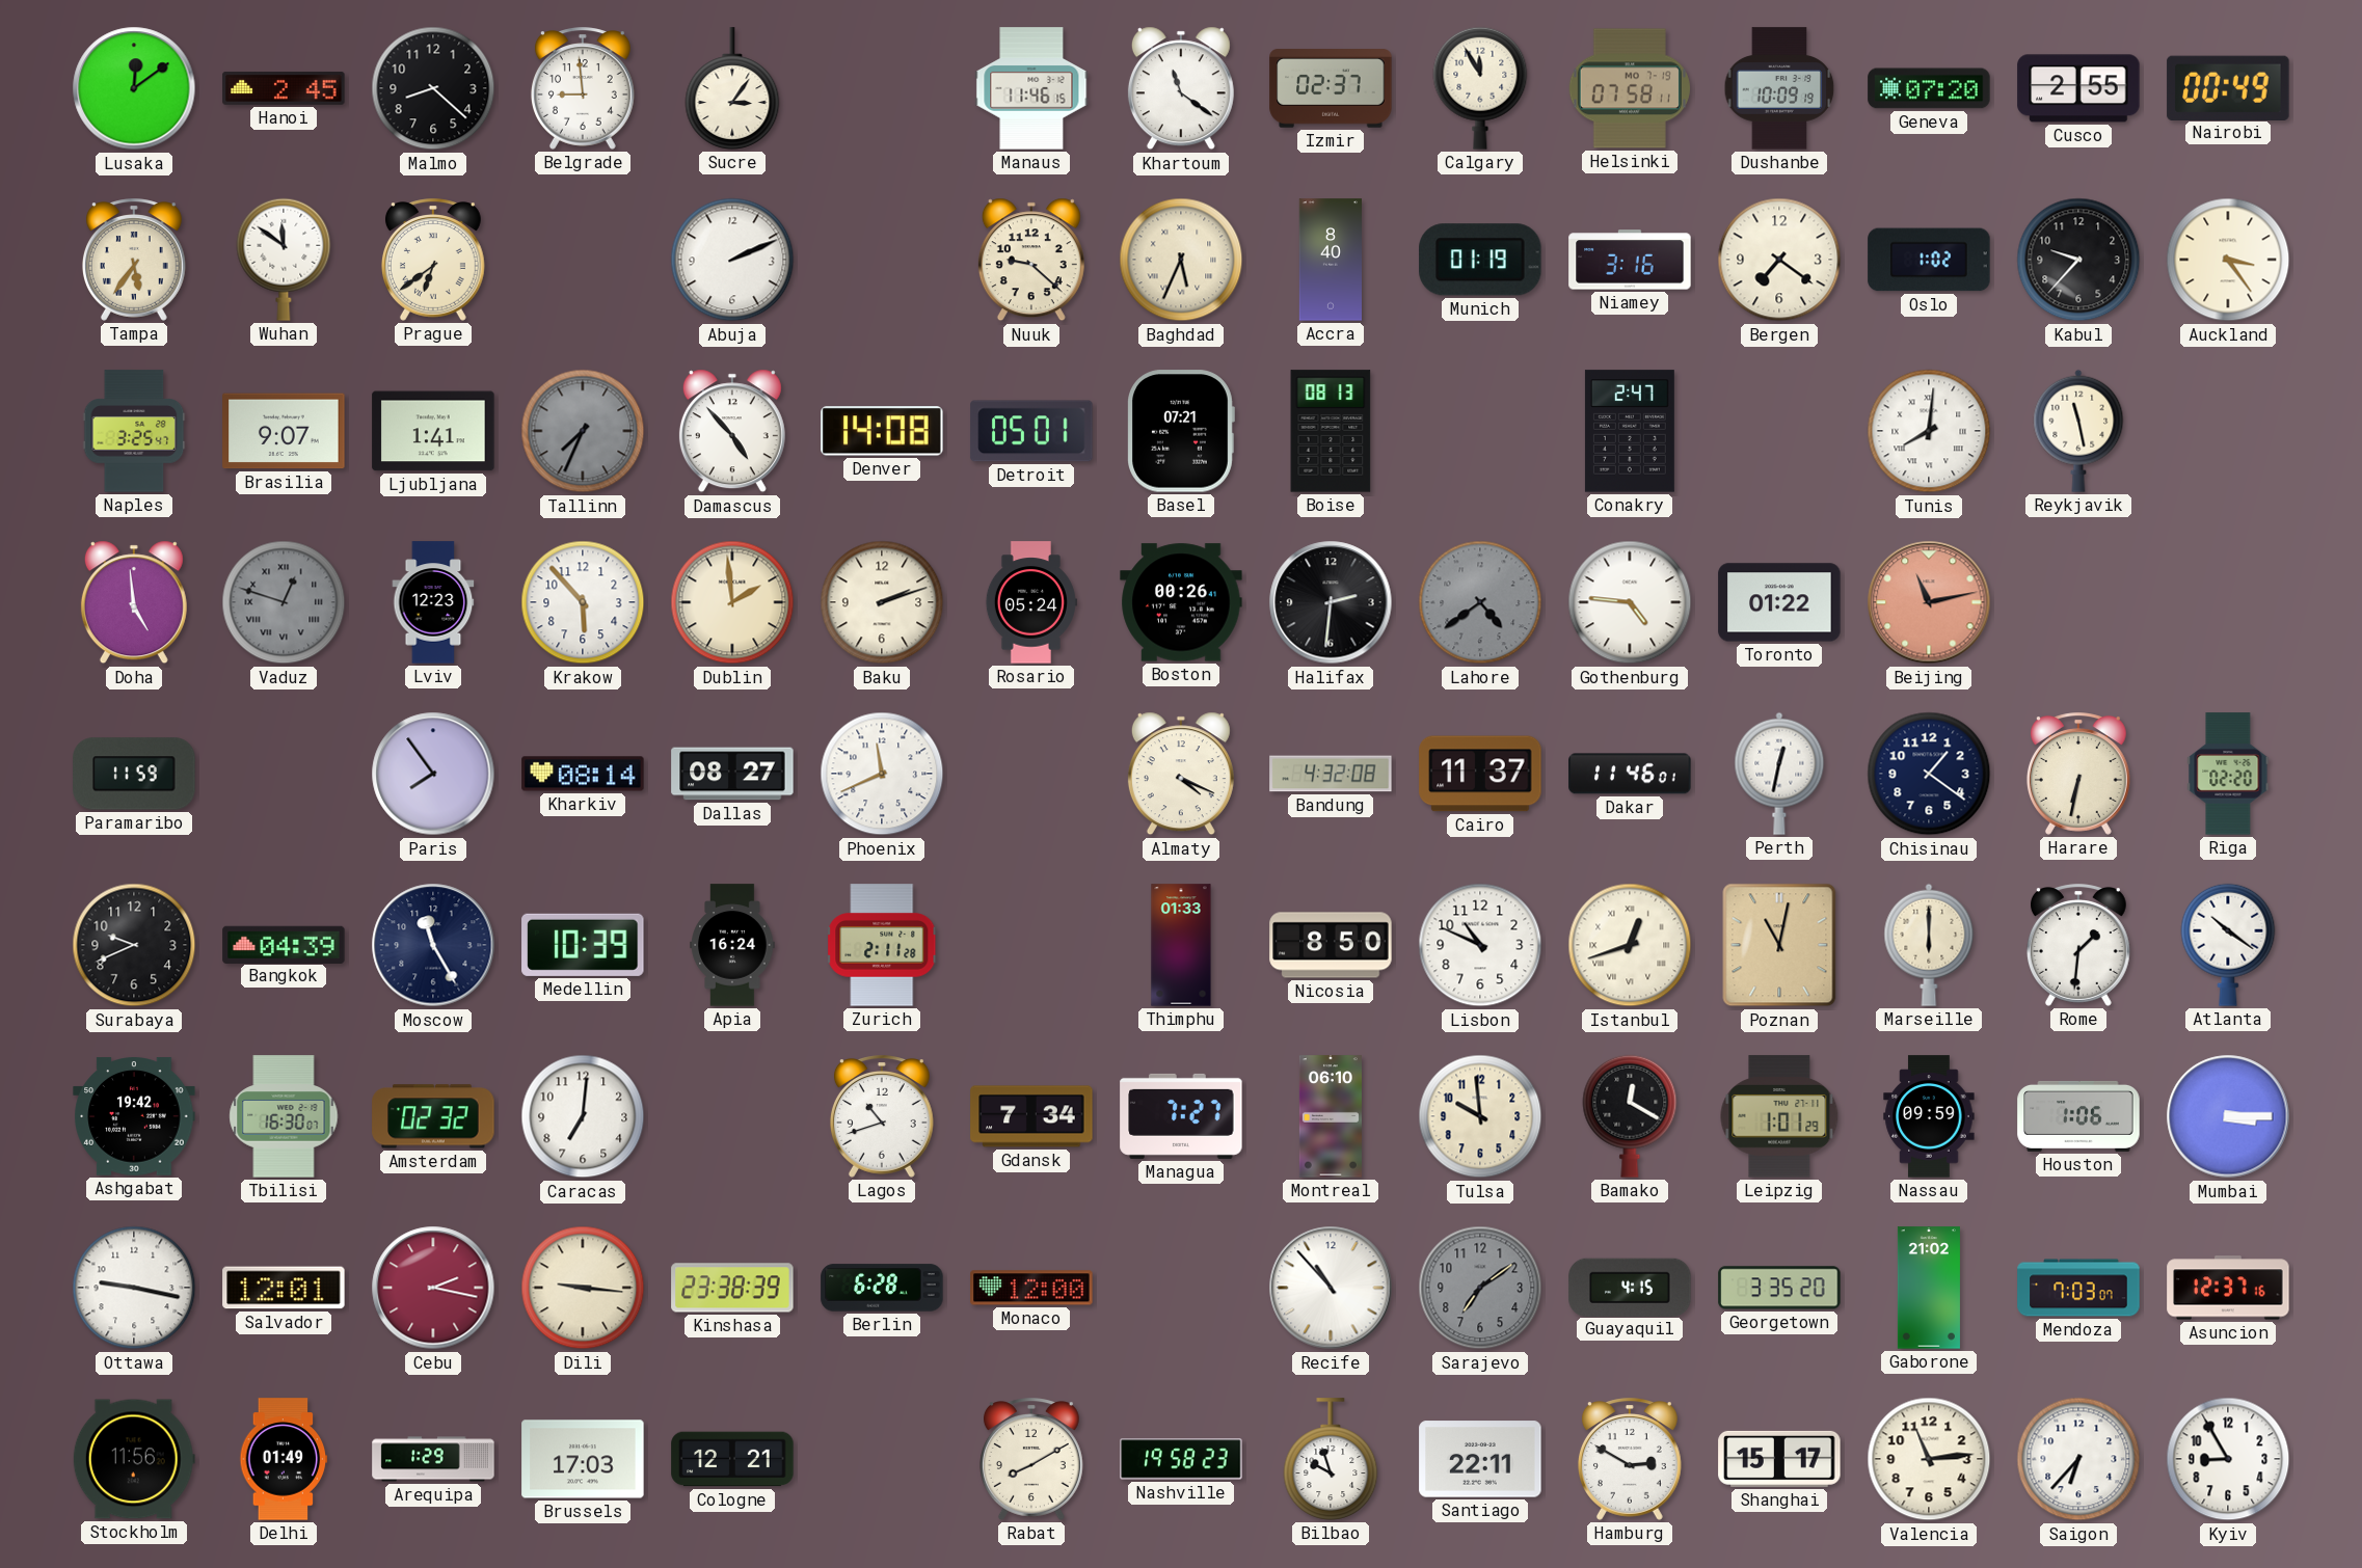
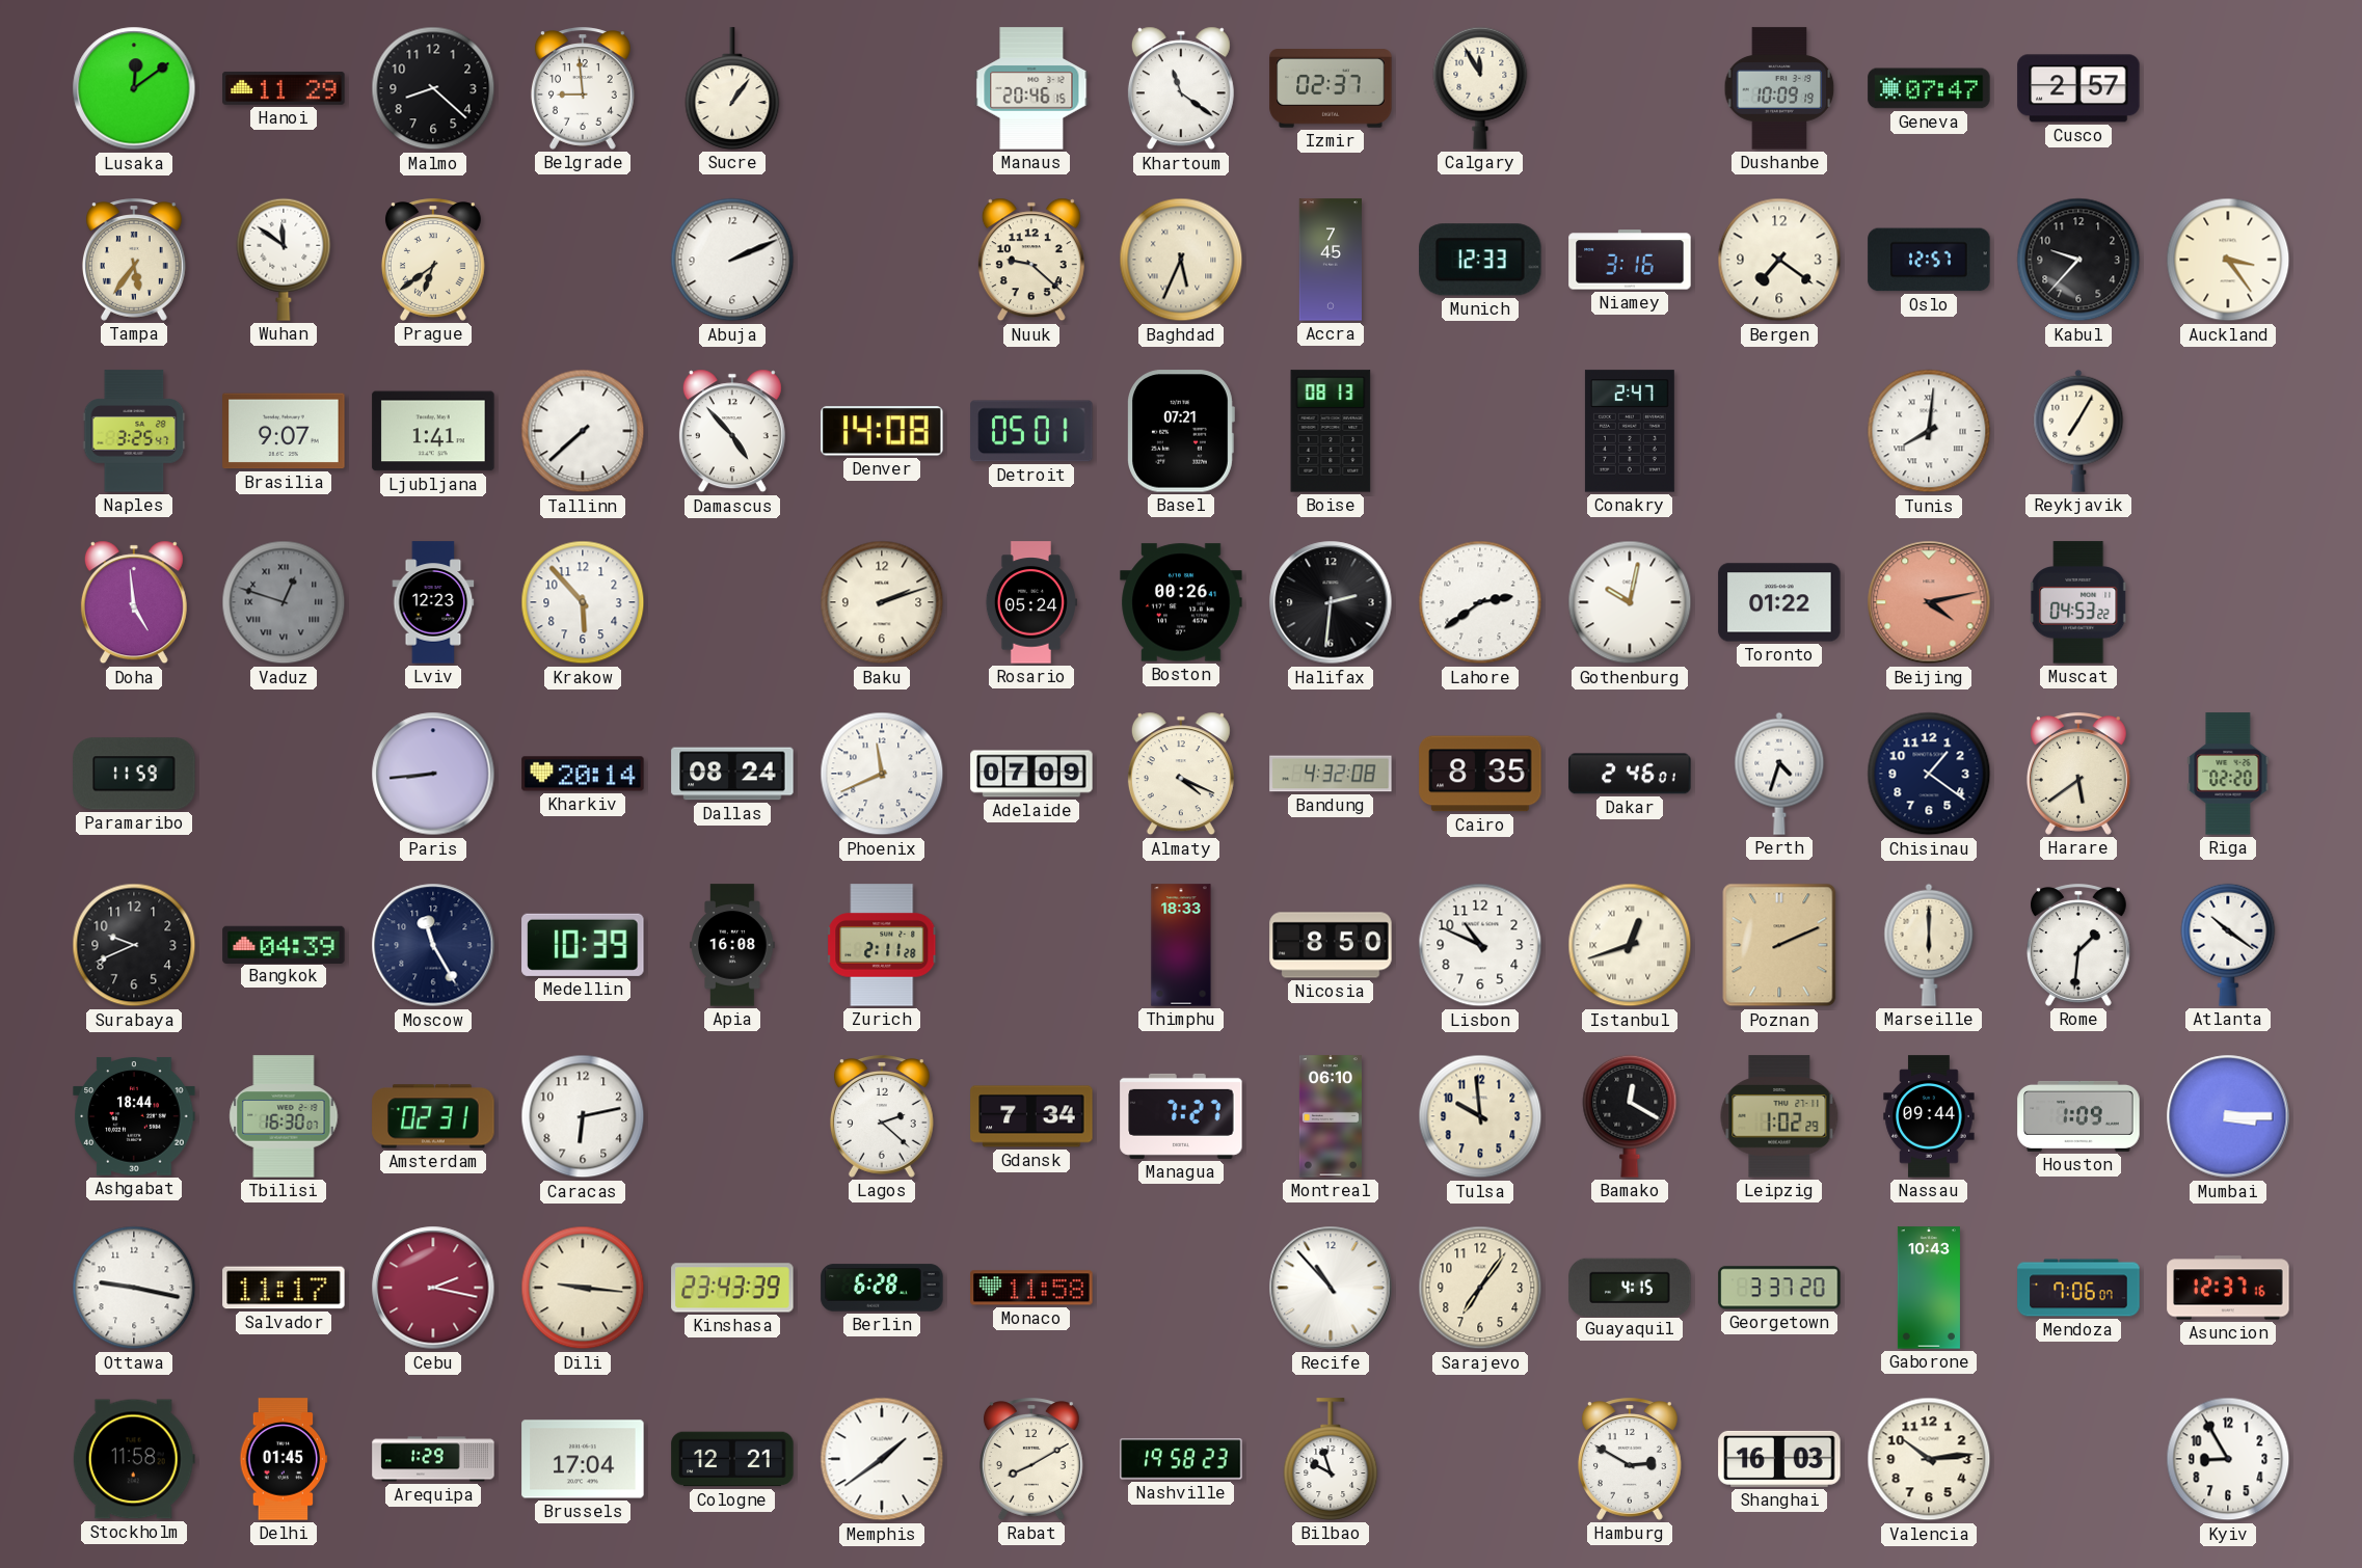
Hanoi: 2:45 -> 11:29 (284, 88)
Sucre: 3:06 -> 1:06 (732, 88)
Manaus: 11:46 -> 20:46 (1031, 88)
Helsinki: 07:58 -> none (1630, 88)
Geneva: 07:20 -> 07:47 (1929, 88)
Cusco: 2:55 -> 2:57 (2078, 88)
Nairobi: 00:49 -> none (2228, 87)
Accra: 8:40 -> 7:45 (1331, 260)
Munich: 01:19 -> 12:33 (1480, 260)
Oslo: 1:02 -> 12:57 (1929, 260)
Tallinn: 7:34 -> 7:38 (583, 431)
Tallinn dial: grey -> white (583, 431)
Reykjavik: 11:28 -> 7:05 (2078, 431)
Dublin: 1:59 -> none (732, 602)
Lahore: 4:39 -> 2:39 (1480, 602)
Lahore dial: grey -> white (1480, 602)
Gothenburg: 4:46 -> 10:02 (1630, 602)
Beijing: 11:13 -> 4:13 (1929, 602)
Muscat: none -> 04:53 (2079, 602)
Paris: 7:54 -> 8:44 (433, 774)
Kharkiv: 08:14 -> 20:14 (583, 774)
Dallas: 08:27 -> 08:24 (732, 774)
Adelaide: none -> 07:09 (1031, 774)
Cairo: 11:37 -> 8:35 (1480, 774)
Dakar: 11:46 -> 2:46 (1630, 774)
Perth: 12:32 -> 4:33 (1779, 774)
Harare: 6:32 -> 5:39 (2078, 774)
Apia: 16:24 -> 16:08 (732, 945)
Thimphu: 01:33 -> 18:33 (1181, 945)
Poznan: 11:02 -> 2:11 (1779, 945)
Ashgabat: 19:42 -> 18:44 (134, 1116)
Amsterdam: 02:32 -> 02:31 (433, 1116)
Caracas: 7:01 -> 6:13 (583, 1116)
Lagos: 10:42 -> 2:22 (882, 1116)
Leipzig: 1:01 -> 1:02 (1779, 1116)
Nassau: 09:59 -> 09:44 (1929, 1116)
Houston: 1:06 -> 1:09 (2078, 1116)
Salvador: 12:01 -> 11:17 (284, 1288)
Kinshasa: 23:38 -> 23:43 (732, 1288)
Monaco: 12:00 -> 11:58 (1031, 1288)
Sarajevo: 7:09 -> 7:06 (1480, 1288)
Sarajevo dial: grey -> cream (1480, 1288)
Georgetown: 3:35 -> 3:37 (1779, 1288)
Gaborone: 21:02 -> 10:43 (1929, 1288)
Mendoza: 7:03 -> 7:06 (2078, 1288)
Stockholm: 11:56 -> 11:58 (134, 1459)
Delhi: 01:49 -> 01:45 (284, 1459)
Brussels: 17:03 -> 17:04 (583, 1459)
Memphis: none -> 1:39 (882, 1459)
Santiago: 22:11 -> none (1480, 1459)
Shanghai: 15:17 -> 16:03 (1779, 1459)
Valencia: 11:14 -> 10:14 (1929, 1459)
Saigon: 6:37 -> none (2078, 1459)
